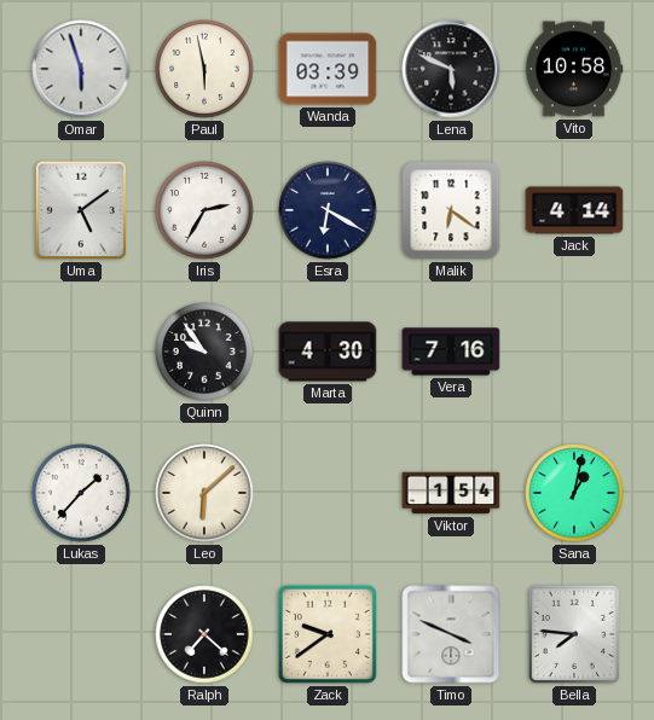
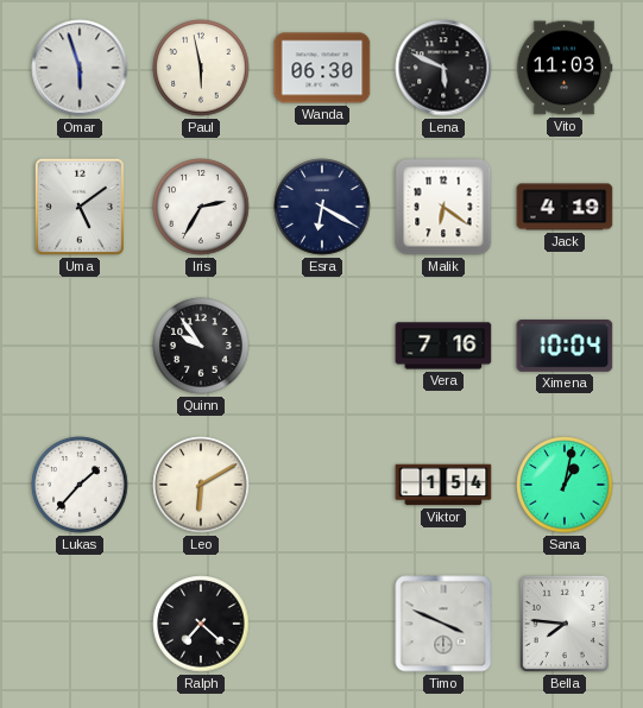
Wanda: 03:39 -> 06:30 (322, 68)
Vito: 10:58 -> 11:03 (565, 68)
Jack: 4:14 -> 4:19 (565, 207)
Marta: 4:30 -> none (328, 352)
Ximena: none -> 10:04 (565, 347)
Leo: 6:08 -> 6:10 (201, 485)
Zack: 9:39 -> none (328, 634)
